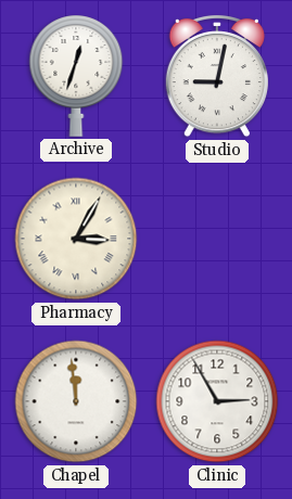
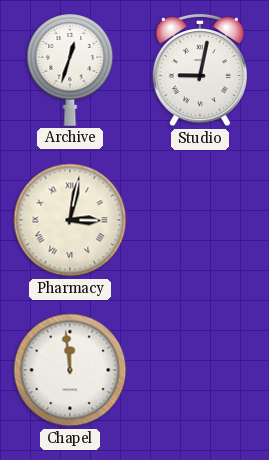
Pharmacy: 3:05 -> 3:02 (70, 220)
Clinic: 2:55 -> none (217, 401)
